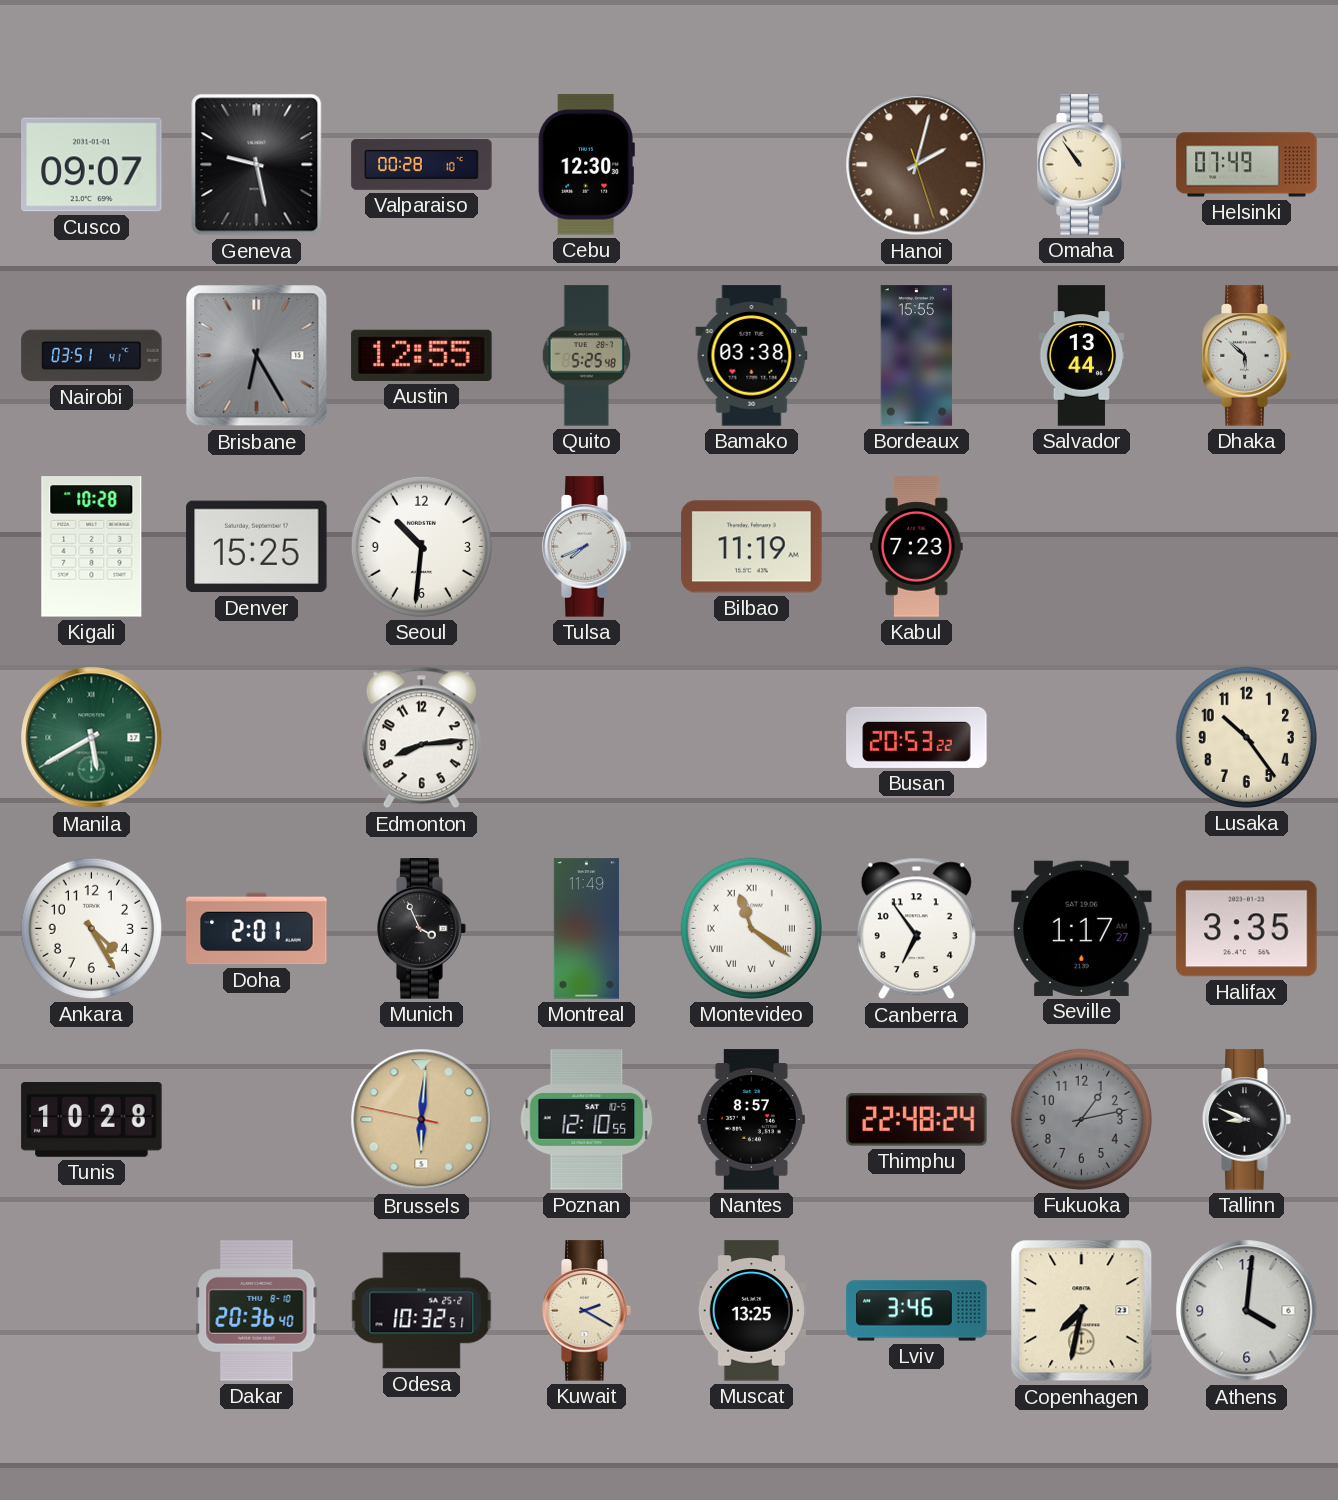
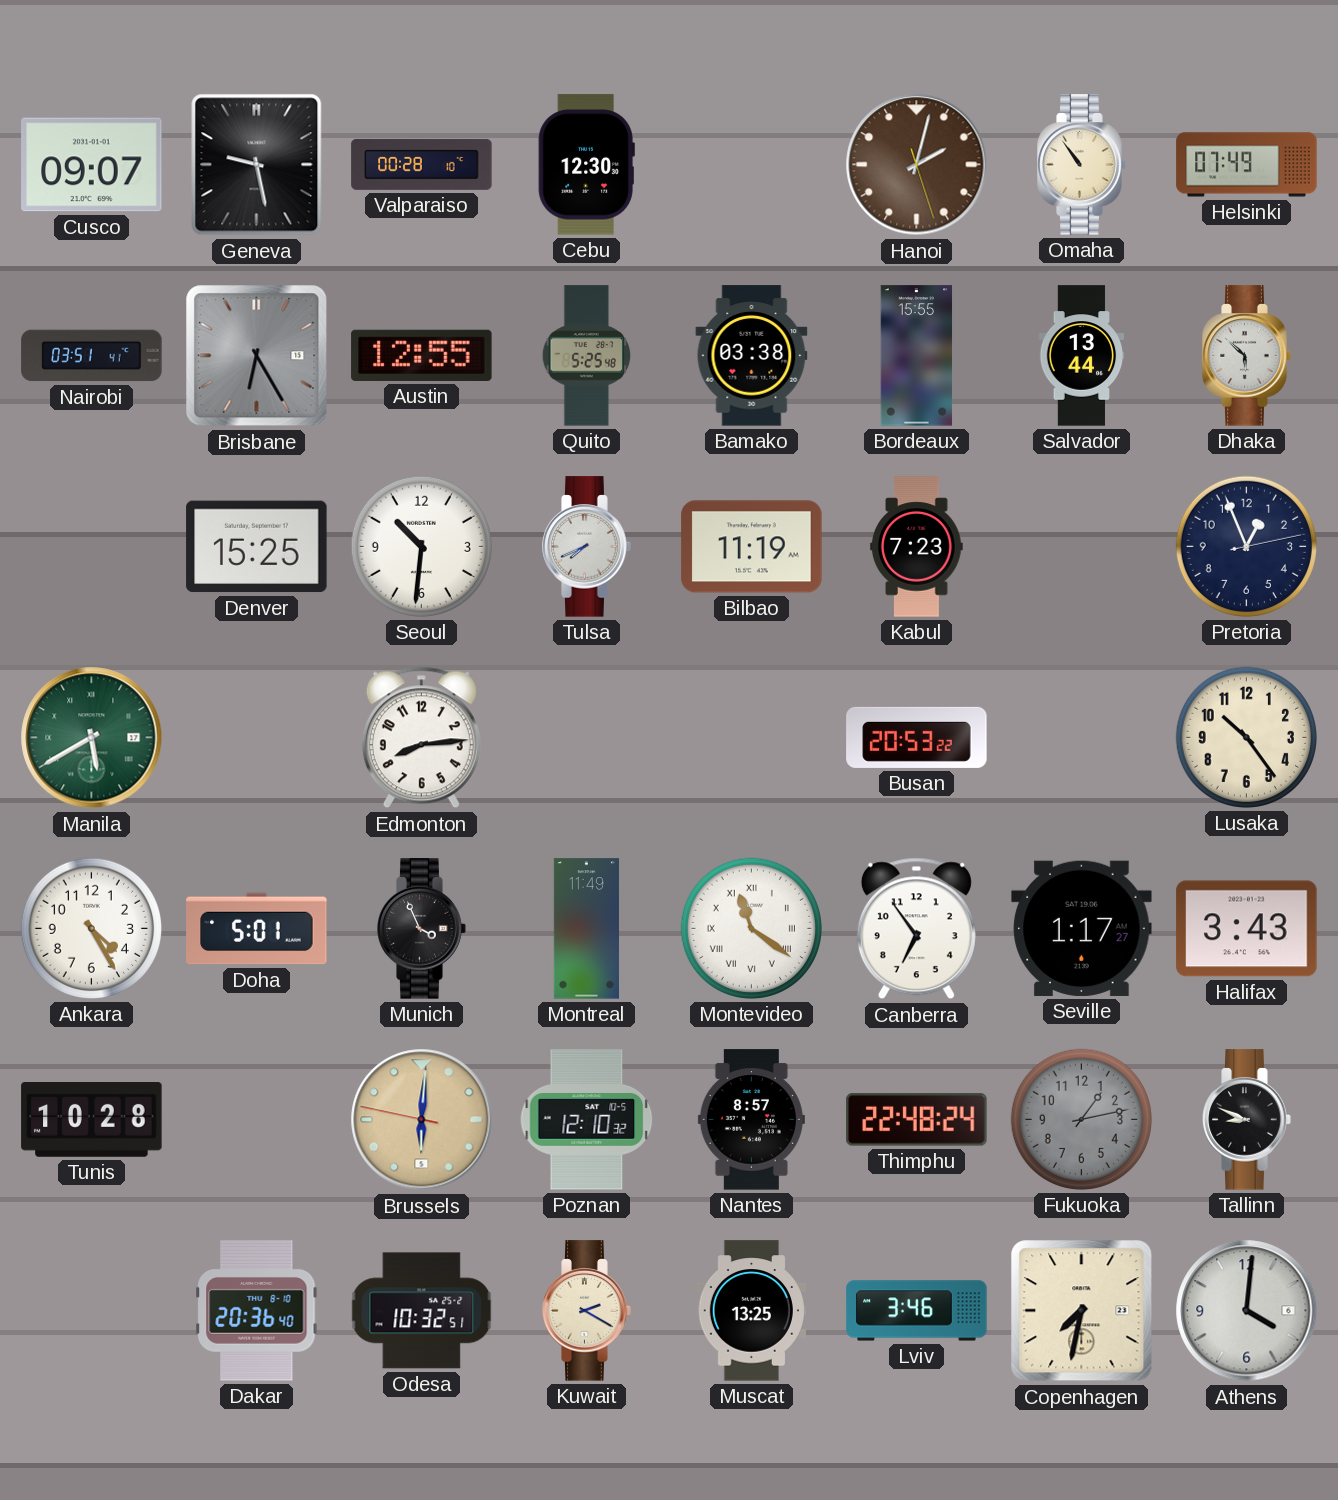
Kigali: 10:28 -> none (92, 547)
Pretoria: none -> 12:56 (1246, 546)
Doha: 2:01 -> 5:01 (257, 929)
Halifax: 3:35 -> 3:43 (1247, 929)
Poznan: 12:10:55 -> 12:10:32 (587, 1120)
